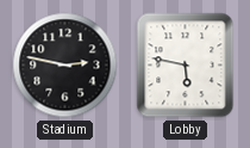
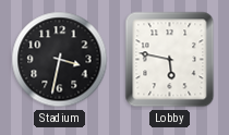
Stadium: 2:47 -> 3:32 (60, 60)
